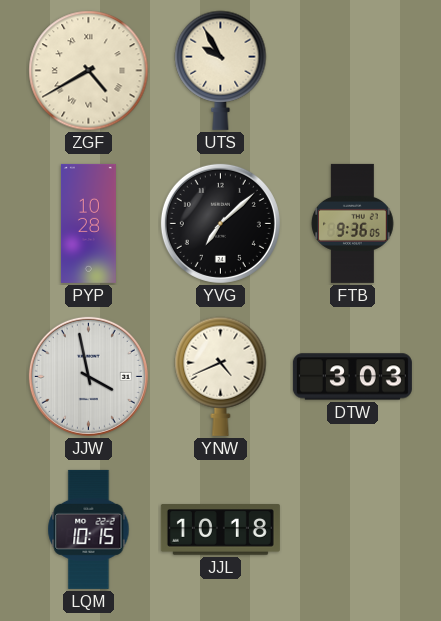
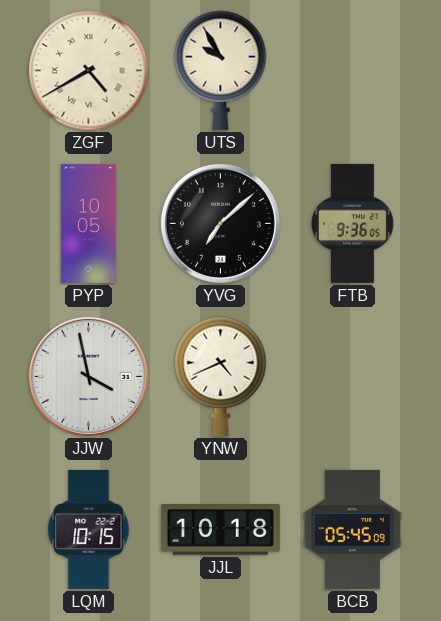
PYP: 10:28 -> 10:05 (88, 223)
DTW: 3:03 -> none (352, 377)
BCB: none -> 05:45 (352, 529)
